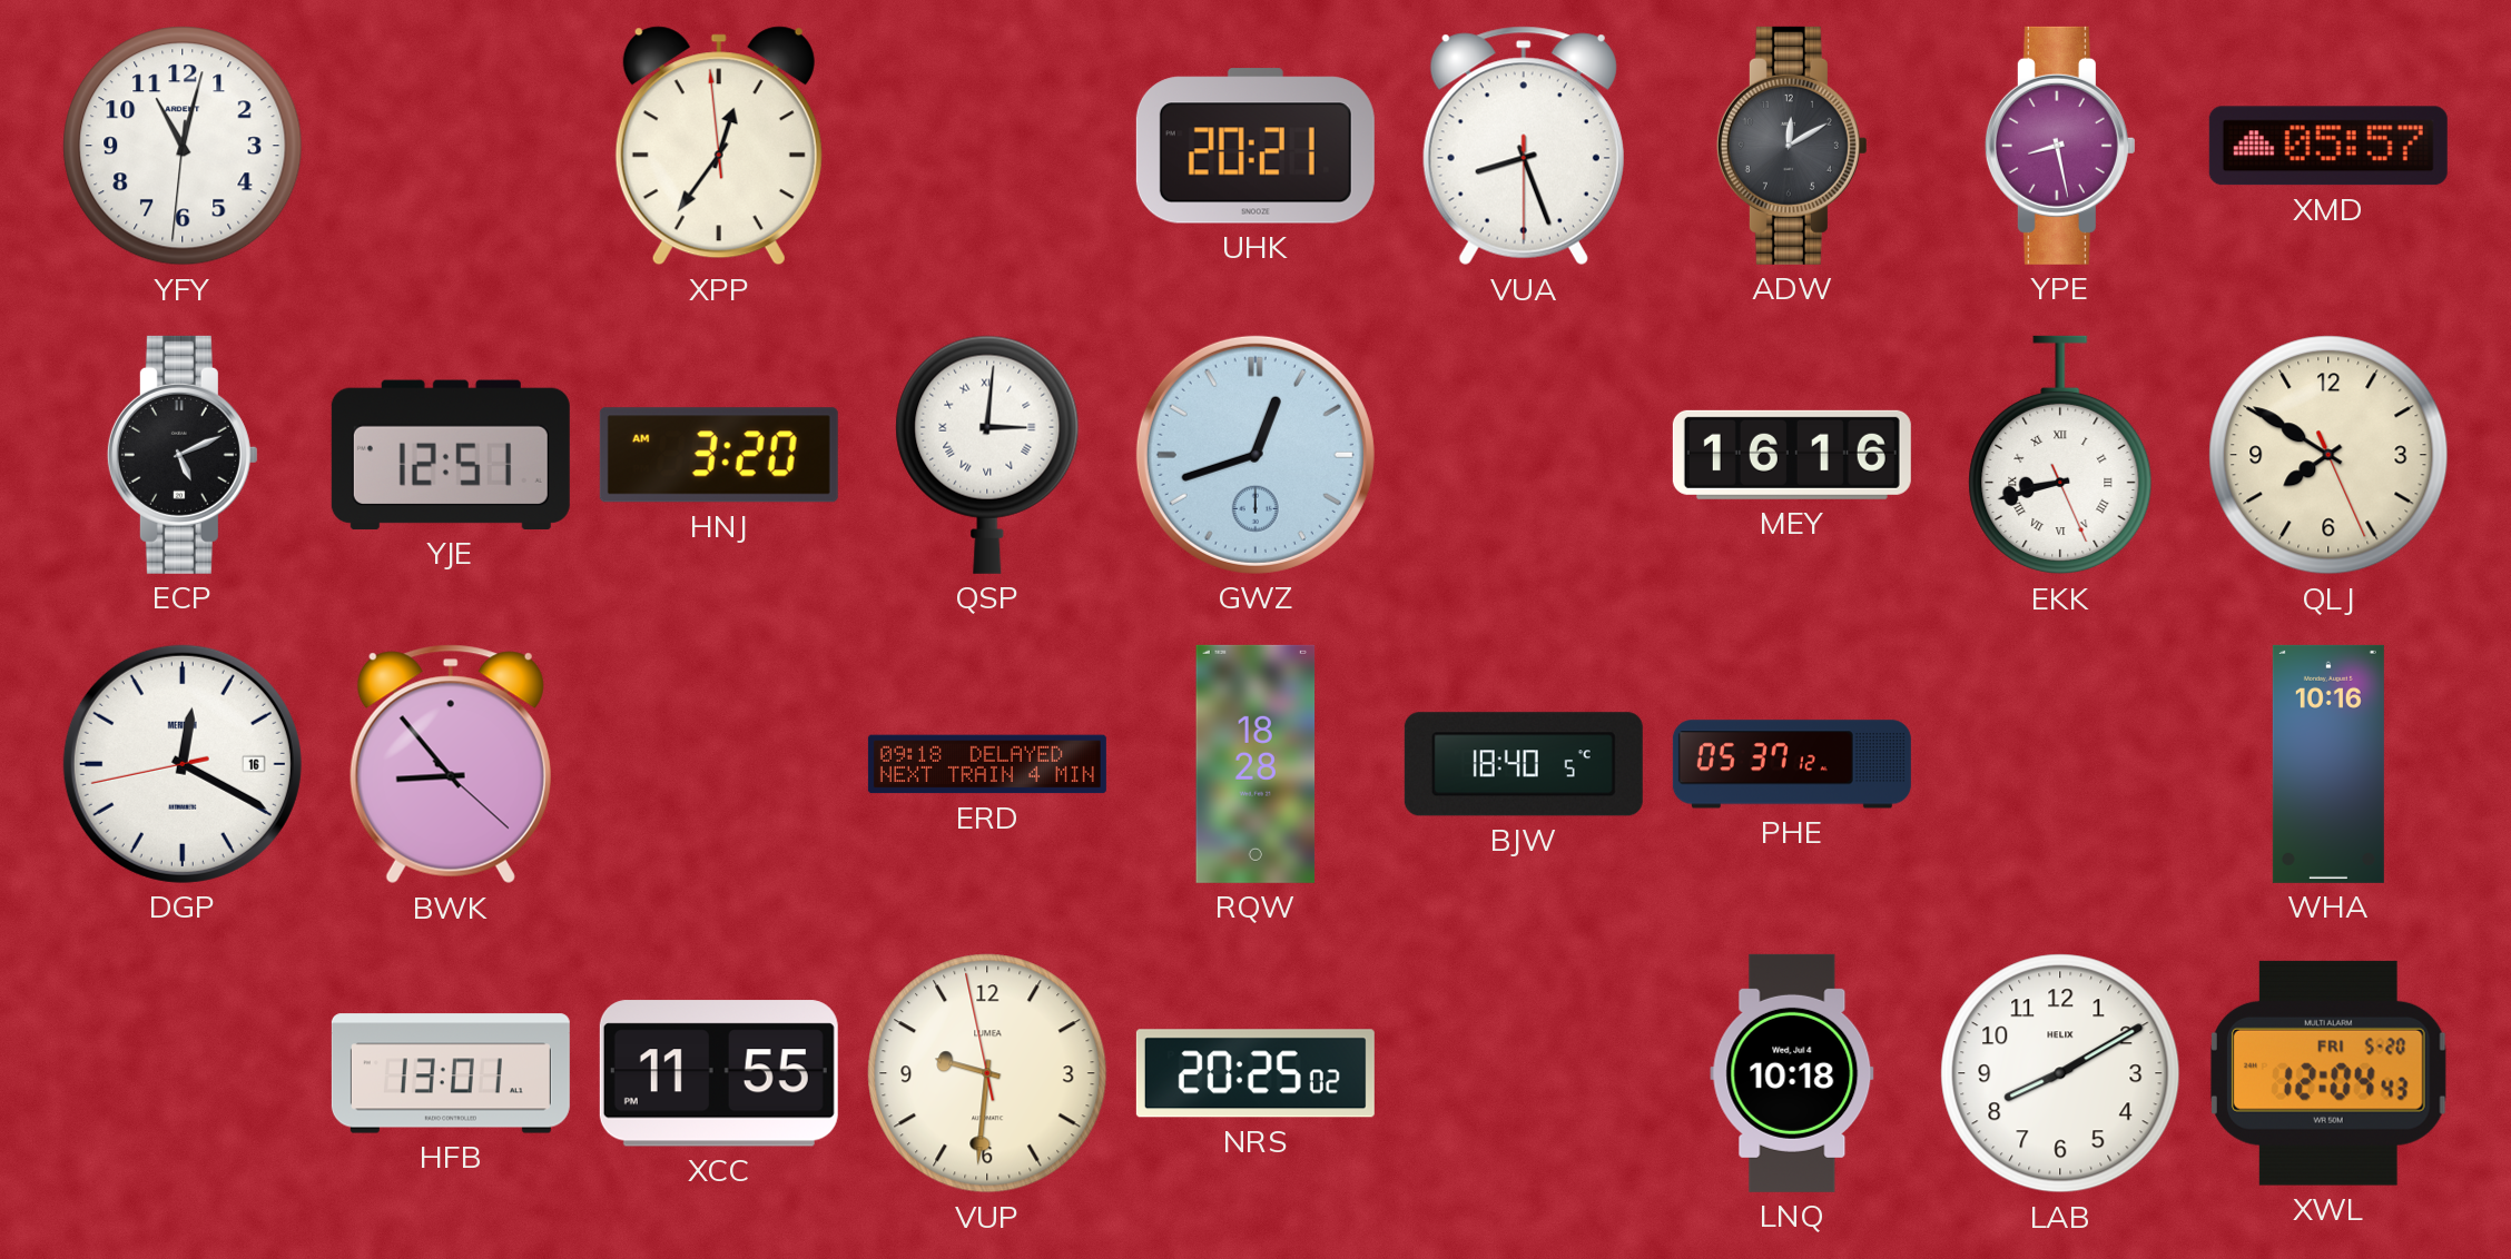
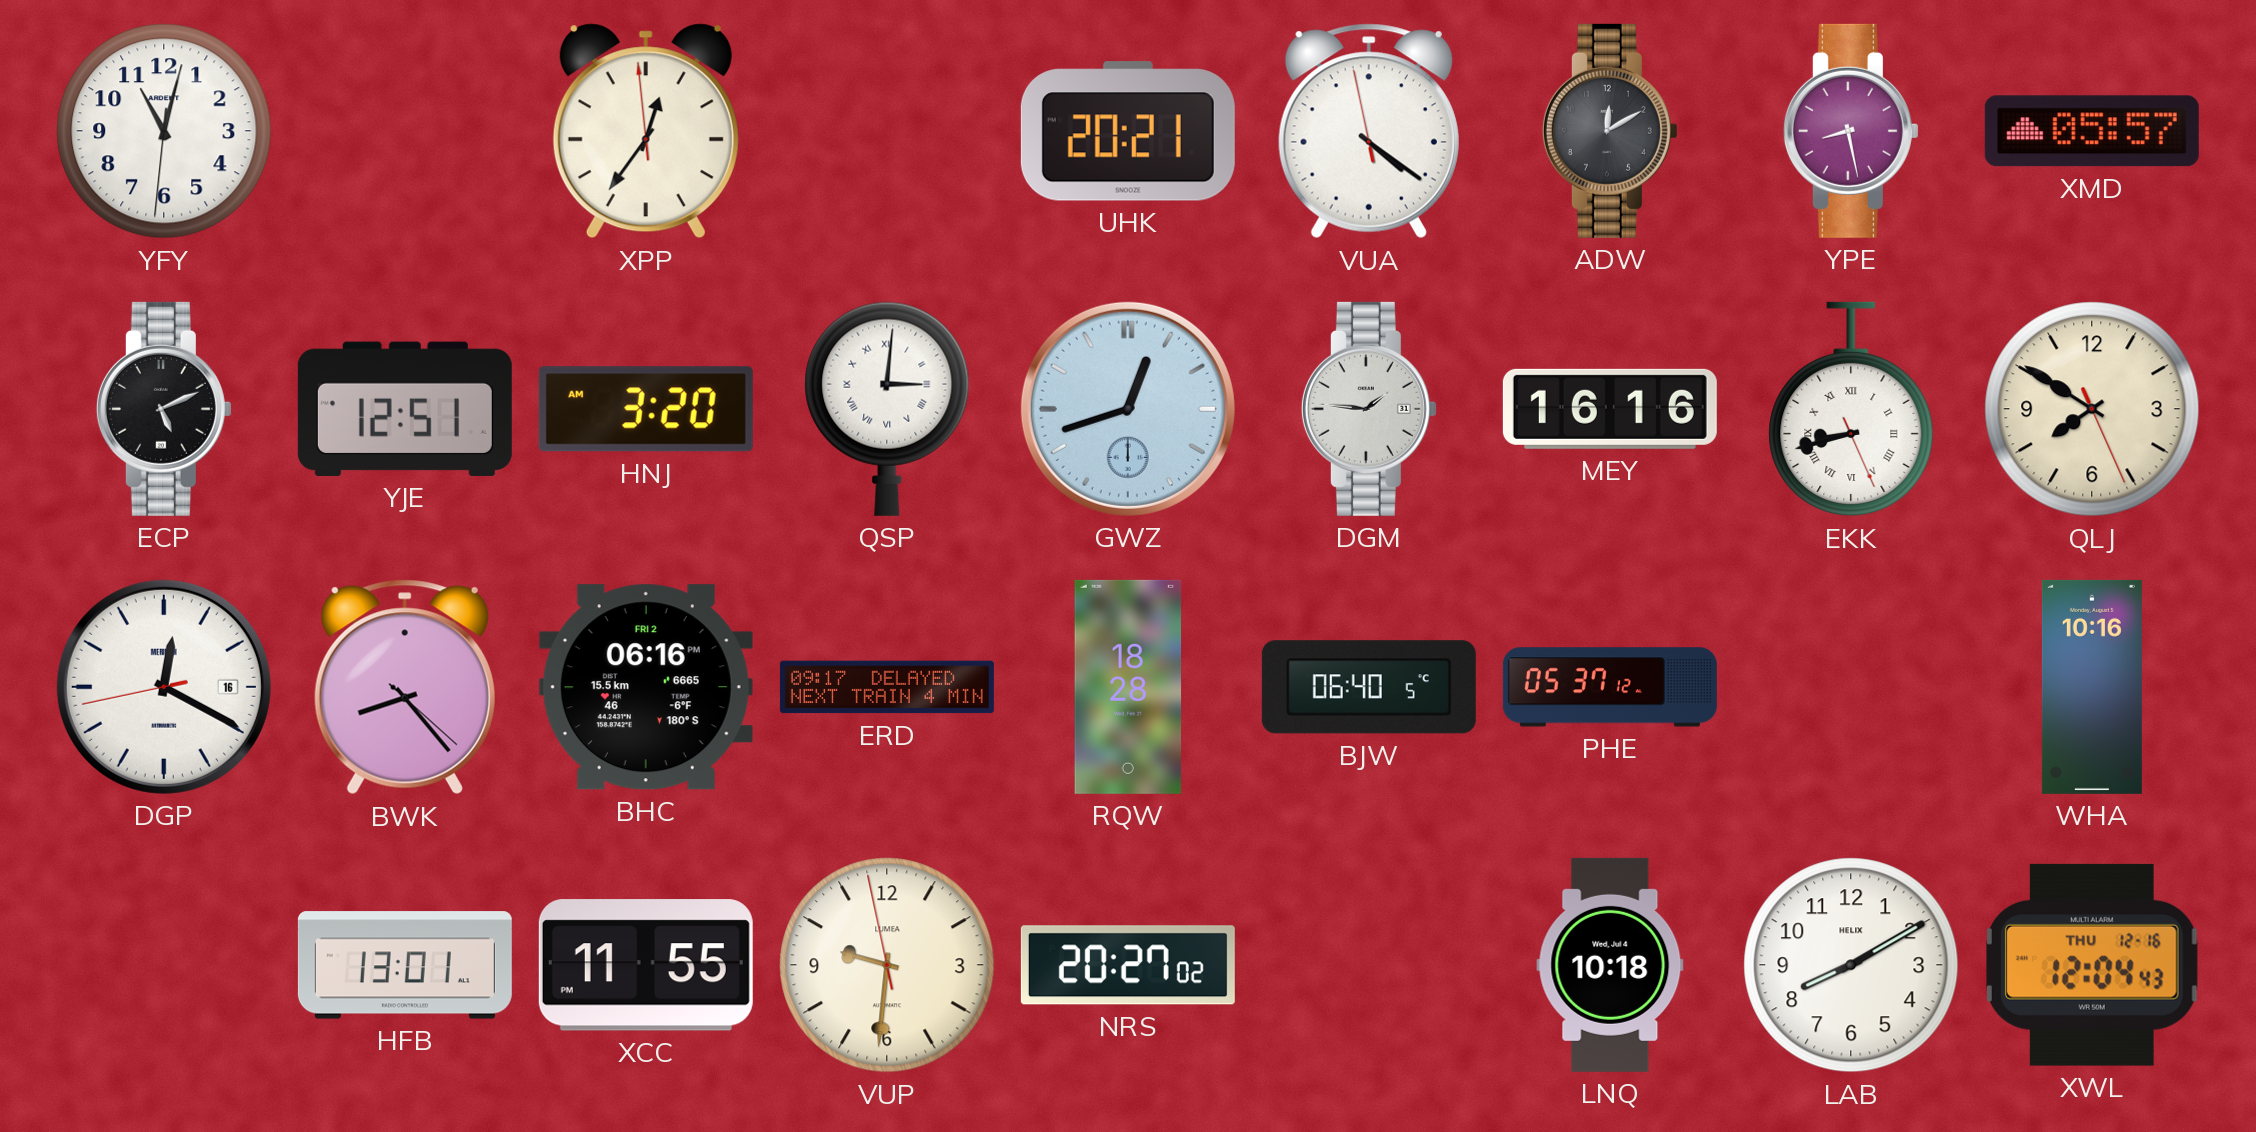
VUA: 8:26 -> 4:20 (1369, 131)
DGM: none -> 1:46 (1369, 409)
BWK: 8:53 -> 8:23 (405, 687)
BHC: none -> 06:16 (646, 687)
ERD: 09:18 -> 09:17 (887, 687)
BJW: 18:40 -> 06:40 (1369, 687)
NRS: 20:25 -> 20:27 (1128, 965)
XWL date: FRI 5-20 -> THU 12-16 (2092, 965)
